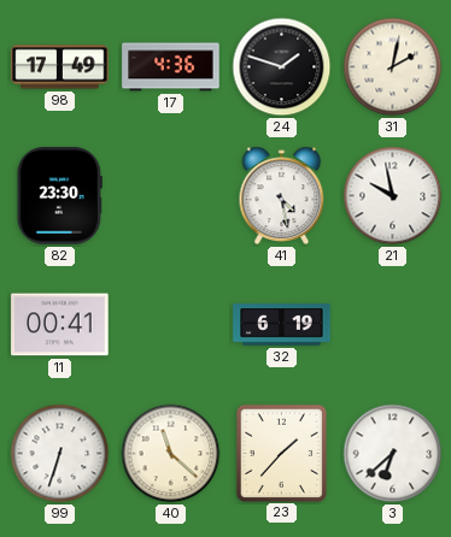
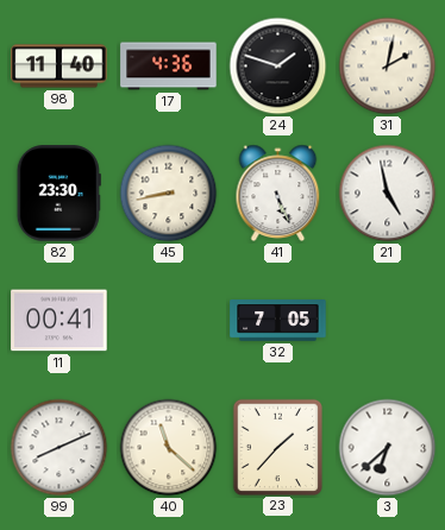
98: 17:49 -> 11:40 (59, 67)
45: none -> 8:43 (169, 194)
41: 4:28 -> 5:26 (278, 194)
21: 9:58 -> 4:58 (388, 194)
32: 6:19 -> 7:05 (278, 321)
99: 6:33 -> 8:11 (59, 448)
